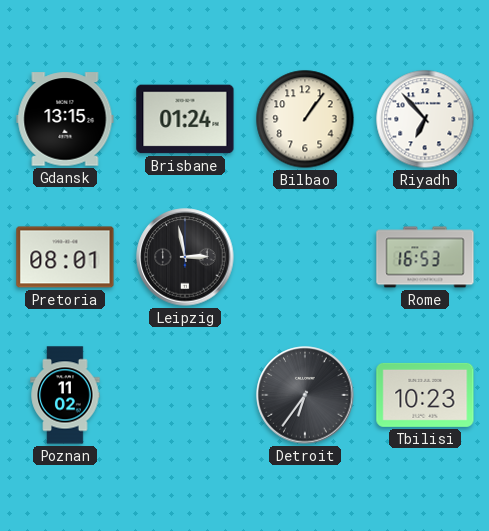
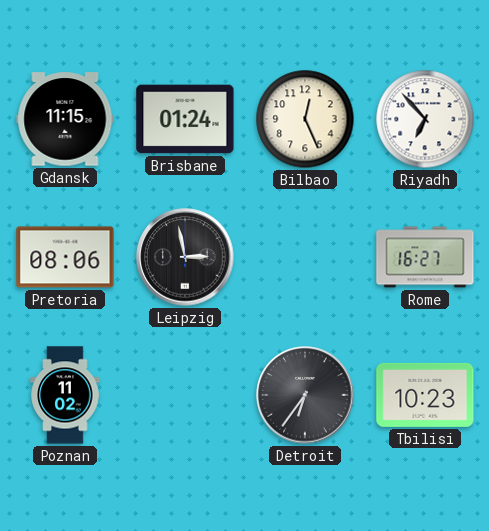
Gdansk: 13:15 -> 11:15 (65, 119)
Bilbao: 1:06 -> 12:26 (305, 119)
Pretoria: 08:01 -> 08:06 (65, 257)
Rome: 16:53 -> 16:27 (425, 257)
